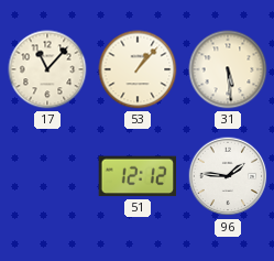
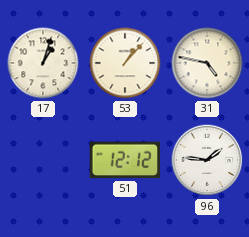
17: 11:07 -> 1:03 (43, 63)
31: 5:29 -> 4:47 (207, 63)
